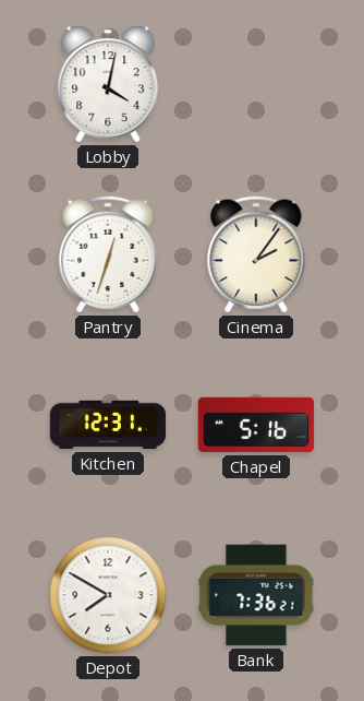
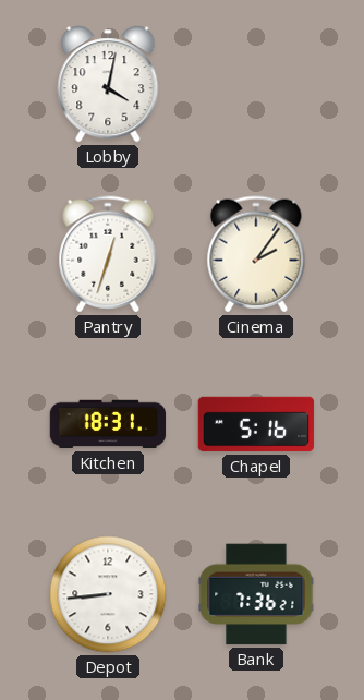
Kitchen: 12:31 -> 18:31 (108, 424)
Depot: 7:50 -> 8:44 (108, 594)
